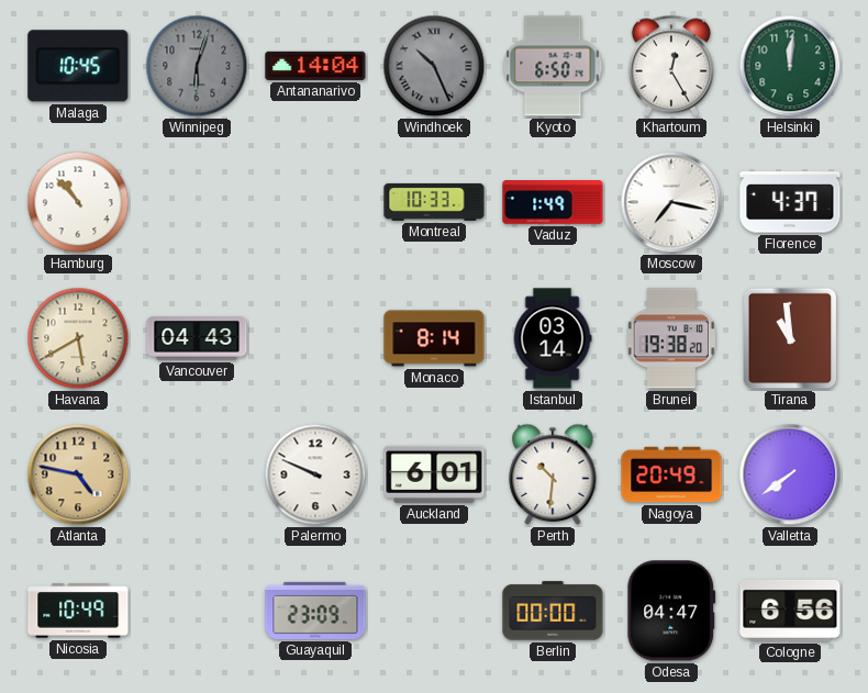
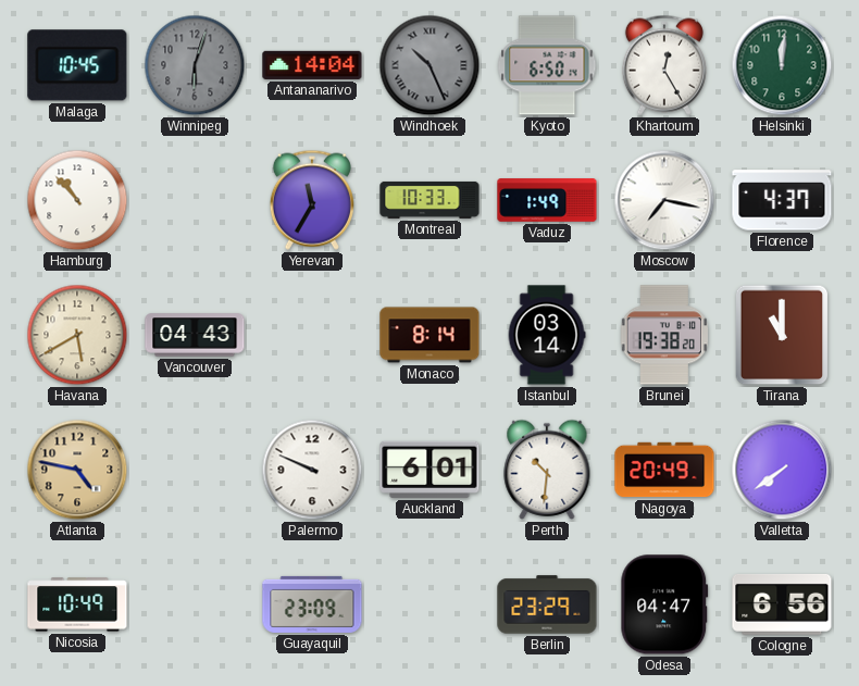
Yerevan: none -> 11:35 (312, 200)
Tirana: 10:59 -> 11:00 (782, 335)
Berlin: 00:00 -> 23:29 (547, 604)
